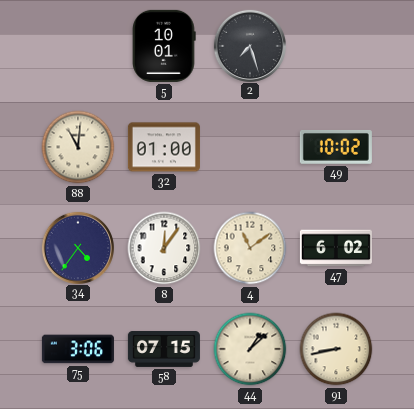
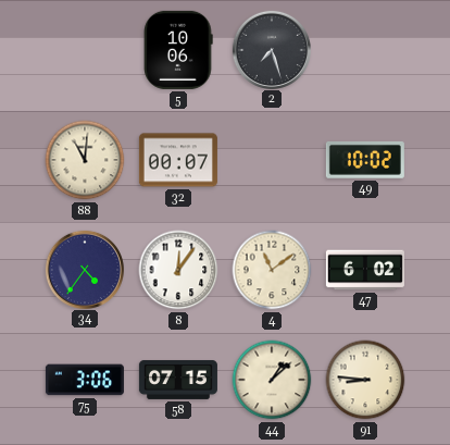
5: 10:01 -> 10:06 (178, 50)
32: 01:00 -> 00:07 (178, 160)
91: 8:43 -> 8:46 (365, 380)
